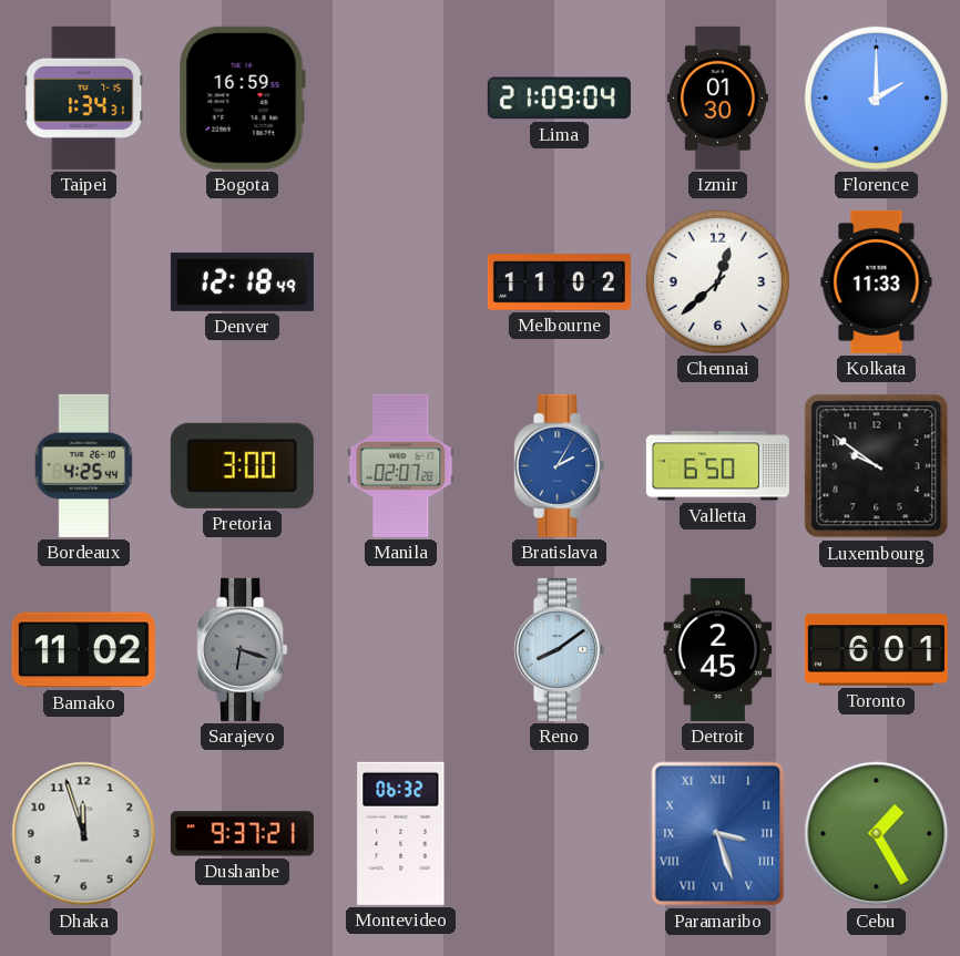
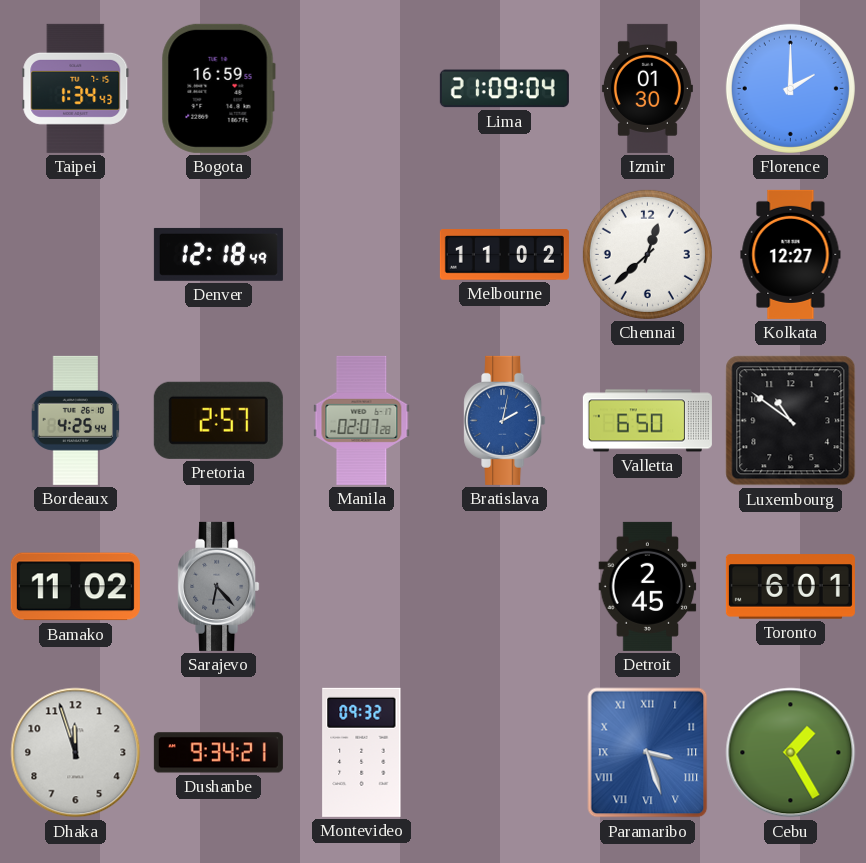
Taipei: 1:34:31 -> 1:34:43 (76, 88)
Kolkata: 11:33 -> 12:27 (791, 254)
Pretoria: 3:00 -> 2:57 (218, 420)
Bratislava: 2:05 -> 2:02 (505, 420)
Luxembourg: 9:51 -> 10:51 (791, 421)
Sarajevo: 6:18 -> 6:23 (219, 586)
Reno: 8:09 -> none (560, 649)
Dushanbe: 9:37 -> 9:34 (218, 753)
Montevideo: 06:32 -> 09:32 (362, 752)
